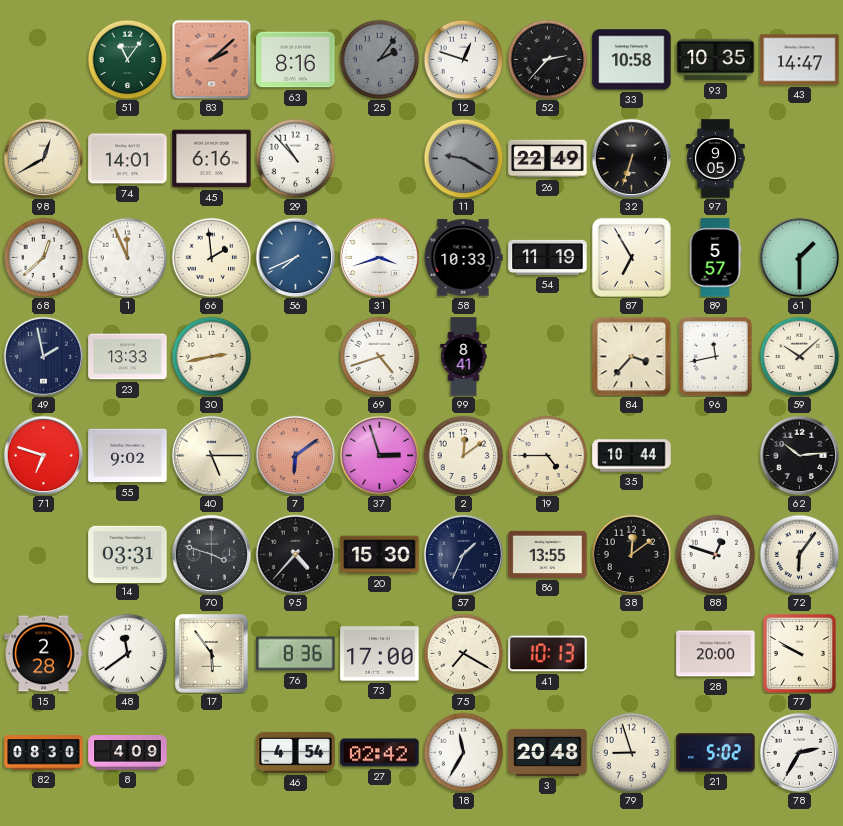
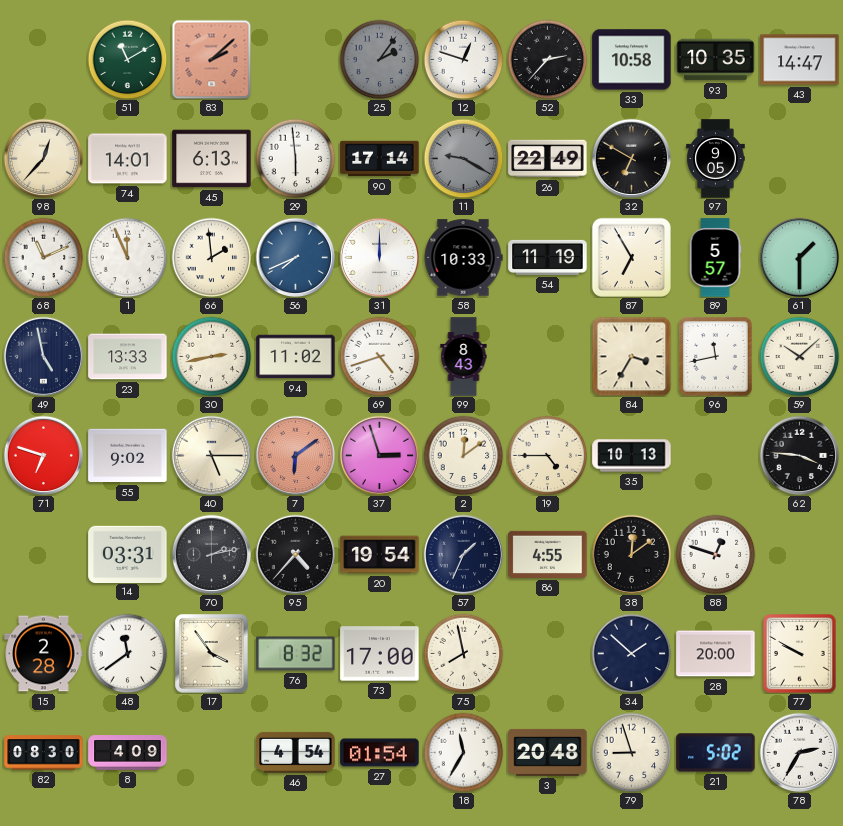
51: 11:06 -> 11:10 (127, 59)
63: 8:16 -> none (296, 60)
98: 12:40 -> 12:37 (43, 158)
45: 6:16 -> 6:13 (212, 159)
29: 10:53 -> 5:59 (295, 158)
90: none -> 17:14 (380, 159)
32: 6:33 -> 6:50 (631, 158)
68: 12:38 -> 11:11 (43, 257)
31: 3:42 -> 12:00 (379, 257)
49: 1:58 -> 4:58 (43, 356)
94: none -> 11:02 (296, 357)
99: 8:41 -> 8:43 (464, 357)
84: 3:37 -> 3:35 (631, 356)
35: 10:44 -> 10:13 (632, 456)
62: 10:14 -> 3:46 (799, 455)
70: 3:48 -> 2:13 (211, 554)
20: 15:30 -> 19:54 (380, 555)
86: 13:55 -> 4:55 (548, 554)
72: 6:06 -> none (799, 554)
17: 5:54 -> 3:54 (212, 654)
76: 8:36 -> 8:32 (296, 654)
75: 7:20 -> 7:58 (463, 653)
41: 10:13 -> none (548, 654)
34: none -> 1:52 (631, 653)
27: 02:42 -> 01:54 (380, 753)
